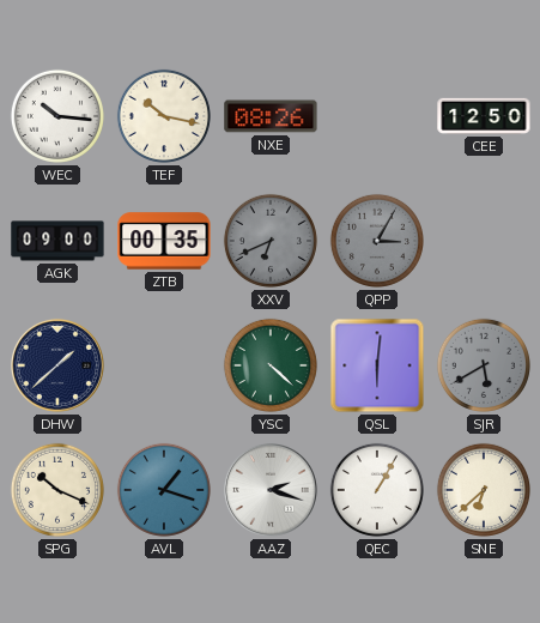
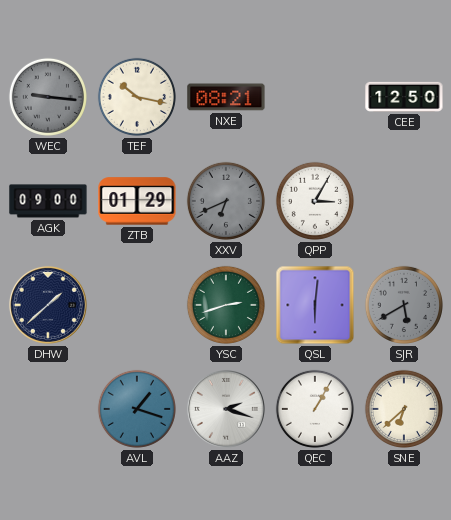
WEC: 10:16 -> 9:16 (48, 97)
WEC dial: white -> grey (48, 97)
NXE: 08:26 -> 08:21 (226, 97)
ZTB: 00:35 -> 01:29 (137, 201)
QPP dial: grey -> white (315, 201)
YSC: 4:22 -> 2:42 (226, 305)
SPG: 10:19 -> none (57, 490)
